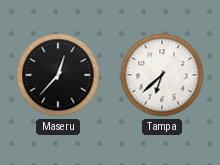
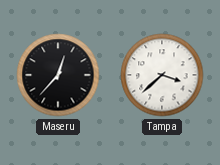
Tampa: 6:38 -> 3:38 (162, 75)
